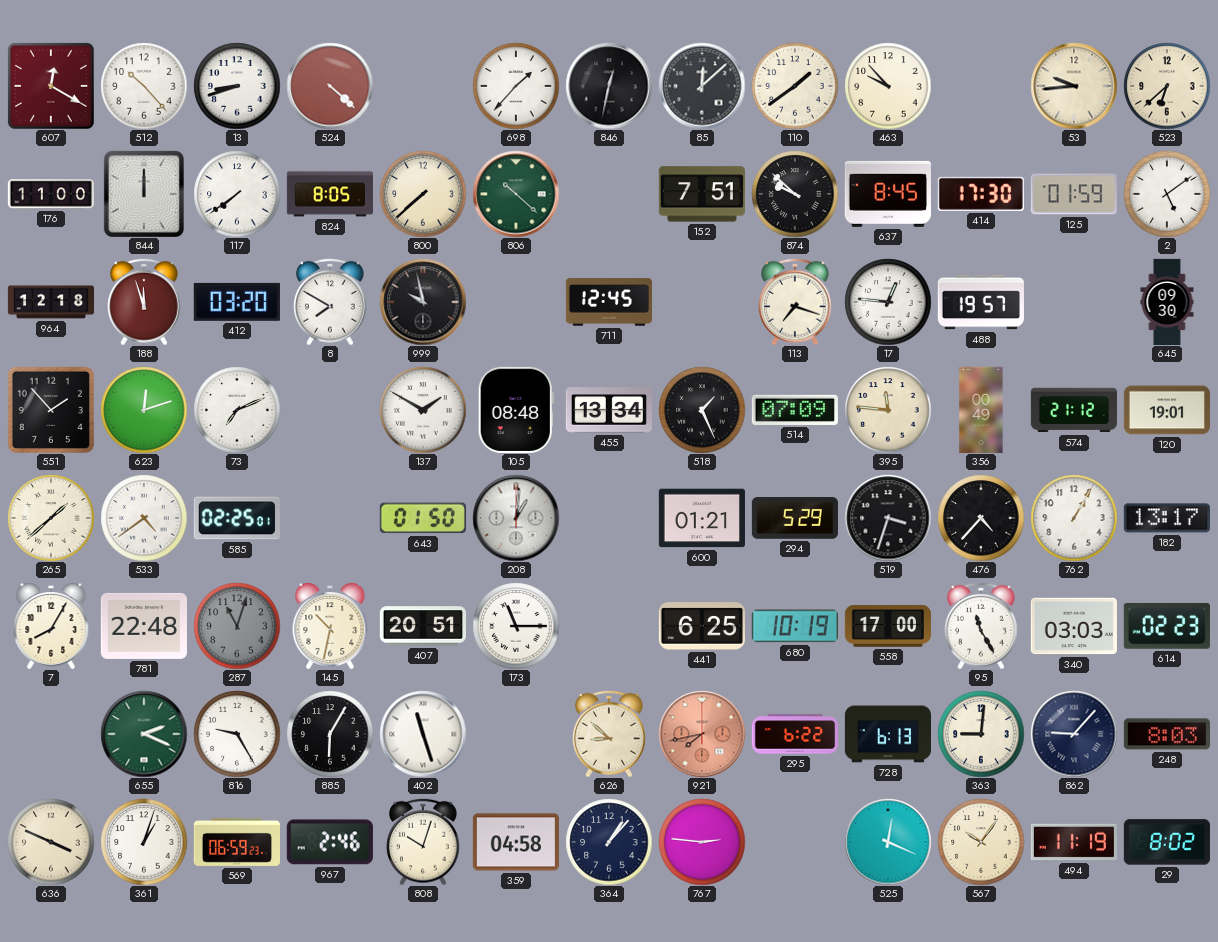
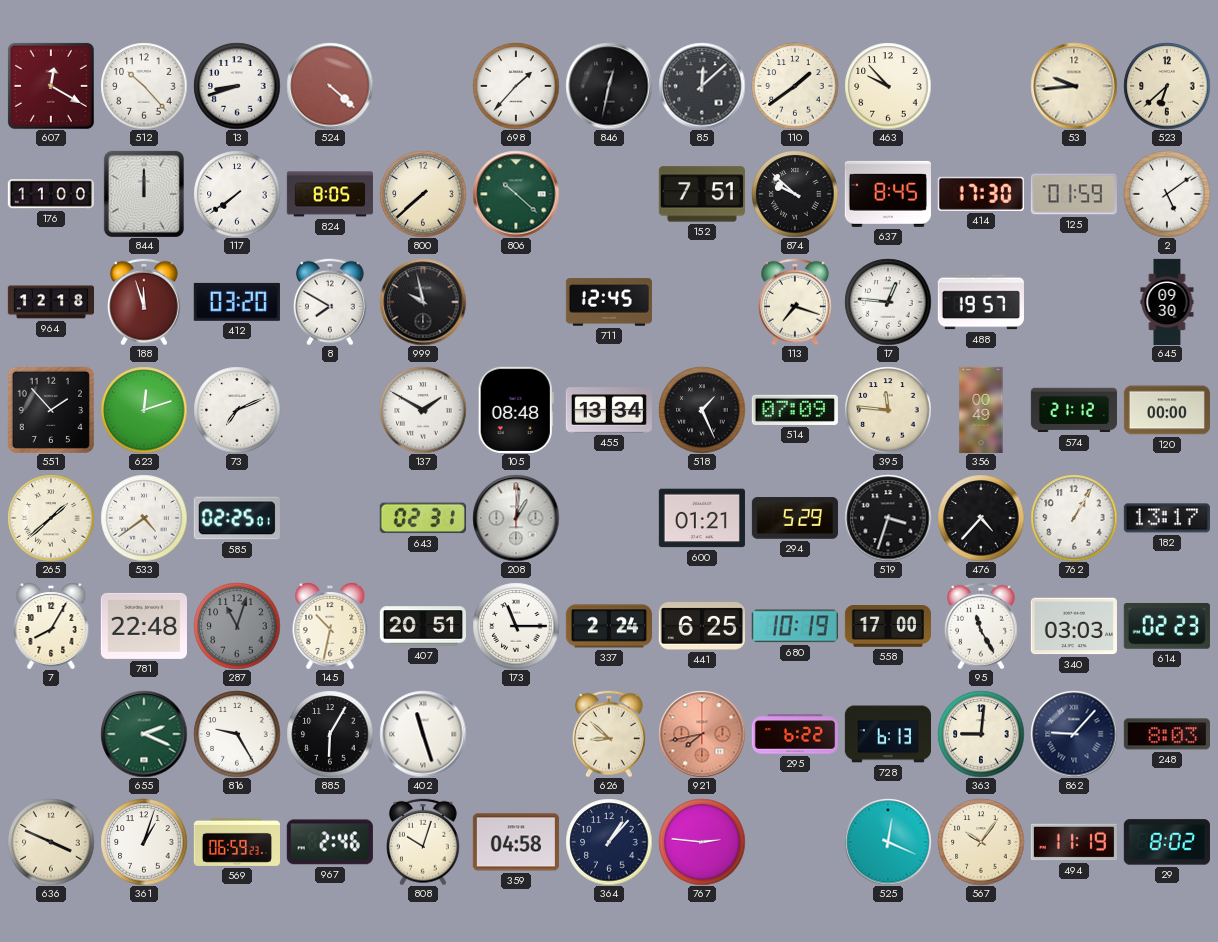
120: 19:01 -> 00:00 (1167, 410)
643: 01:50 -> 02:31 (423, 518)
337: none -> 2:24 (608, 626)
